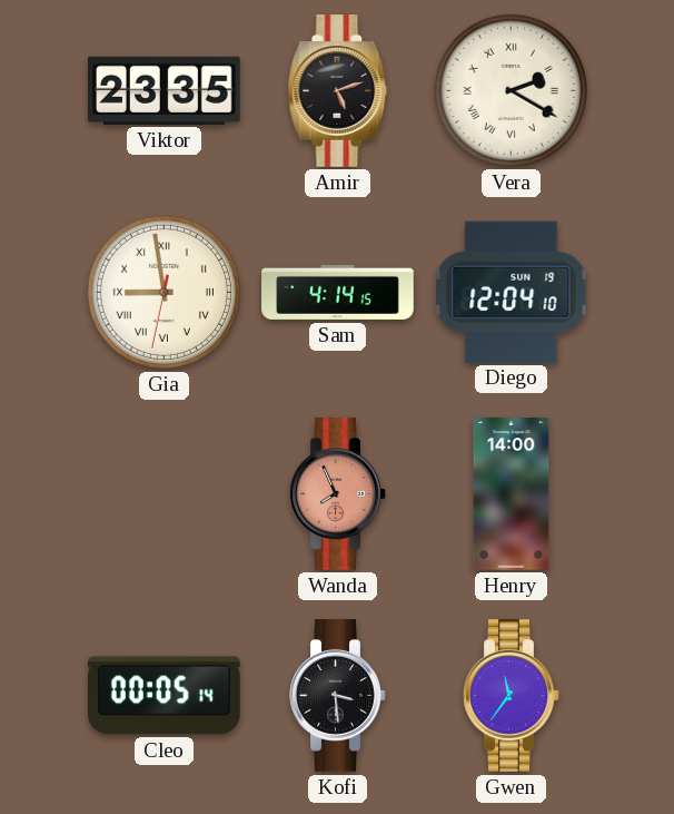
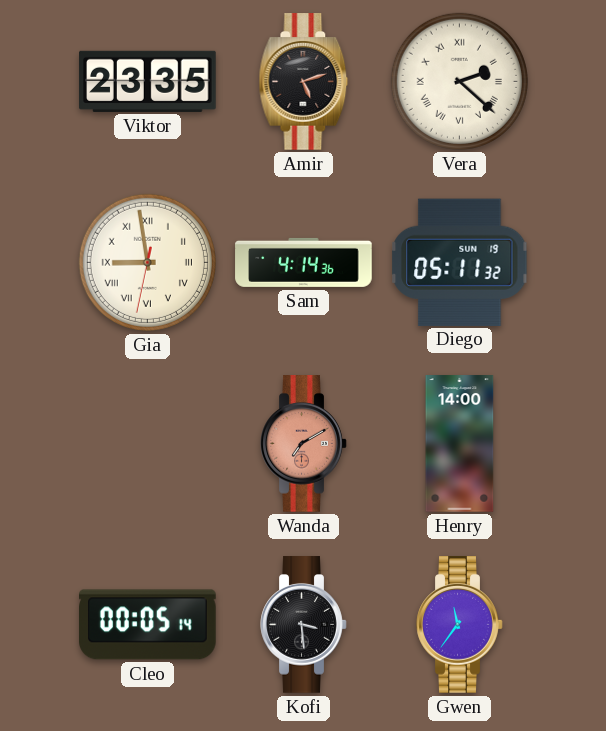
Vera: 2:20 -> 2:22 (459, 81)
Sam: 4:14:15 -> 4:14:36 (304, 262)
Diego: 12:04 -> 05:11 (460, 262)
Wanda: 7:56 -> 7:10 (304, 444)
